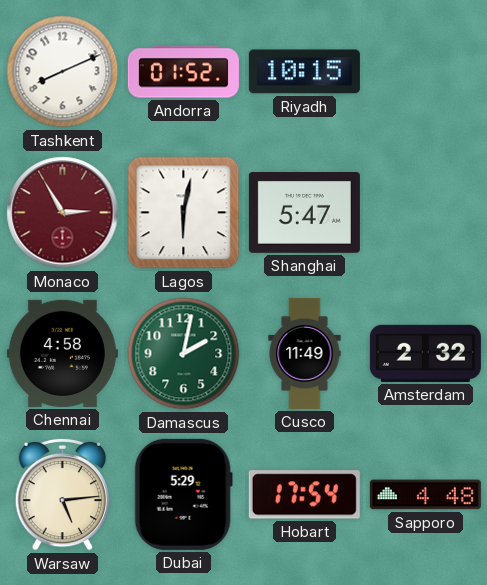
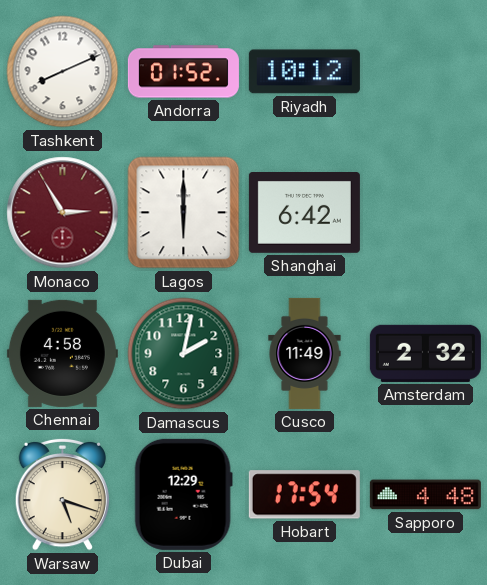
Riyadh: 10:15 -> 10:12 (304, 72)
Lagos: 6:02 -> 6:00 (184, 213)
Shanghai: 5:47 -> 6:42 (304, 213)
Warsaw: 5:14 -> 5:18 (62, 494)
Dubai: 5:29 -> 12:29 (183, 494)
